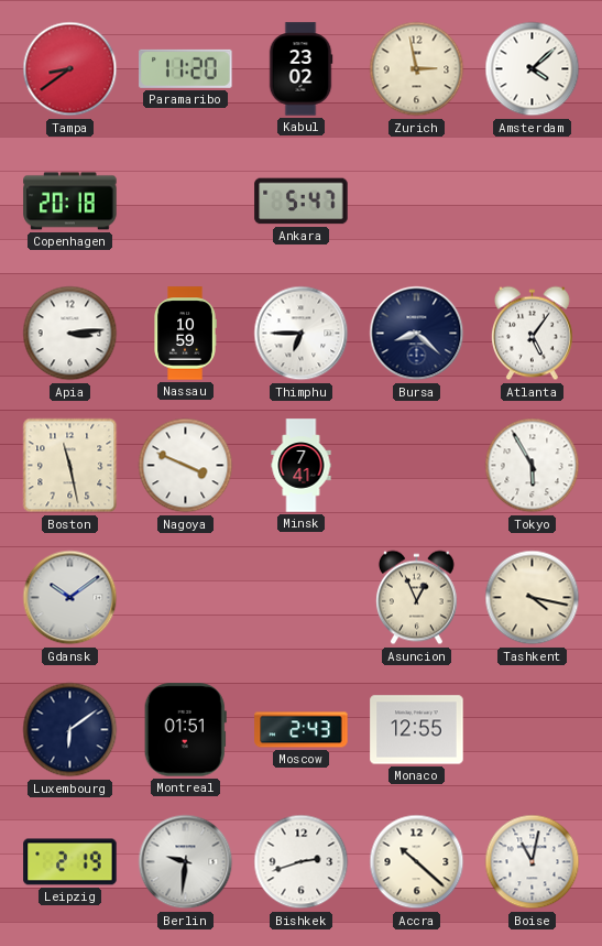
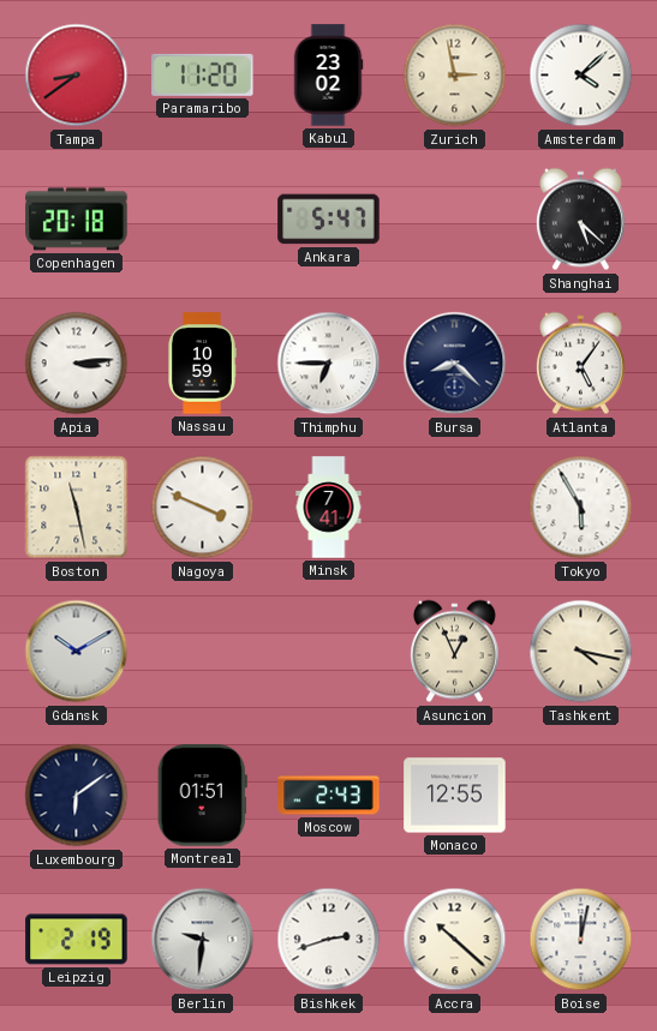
Shanghai: none -> 5:22 (580, 220)
Gdansk: 10:09 -> 10:10 (77, 652)
Boise: 11:02 -> 12:02 (581, 940)
